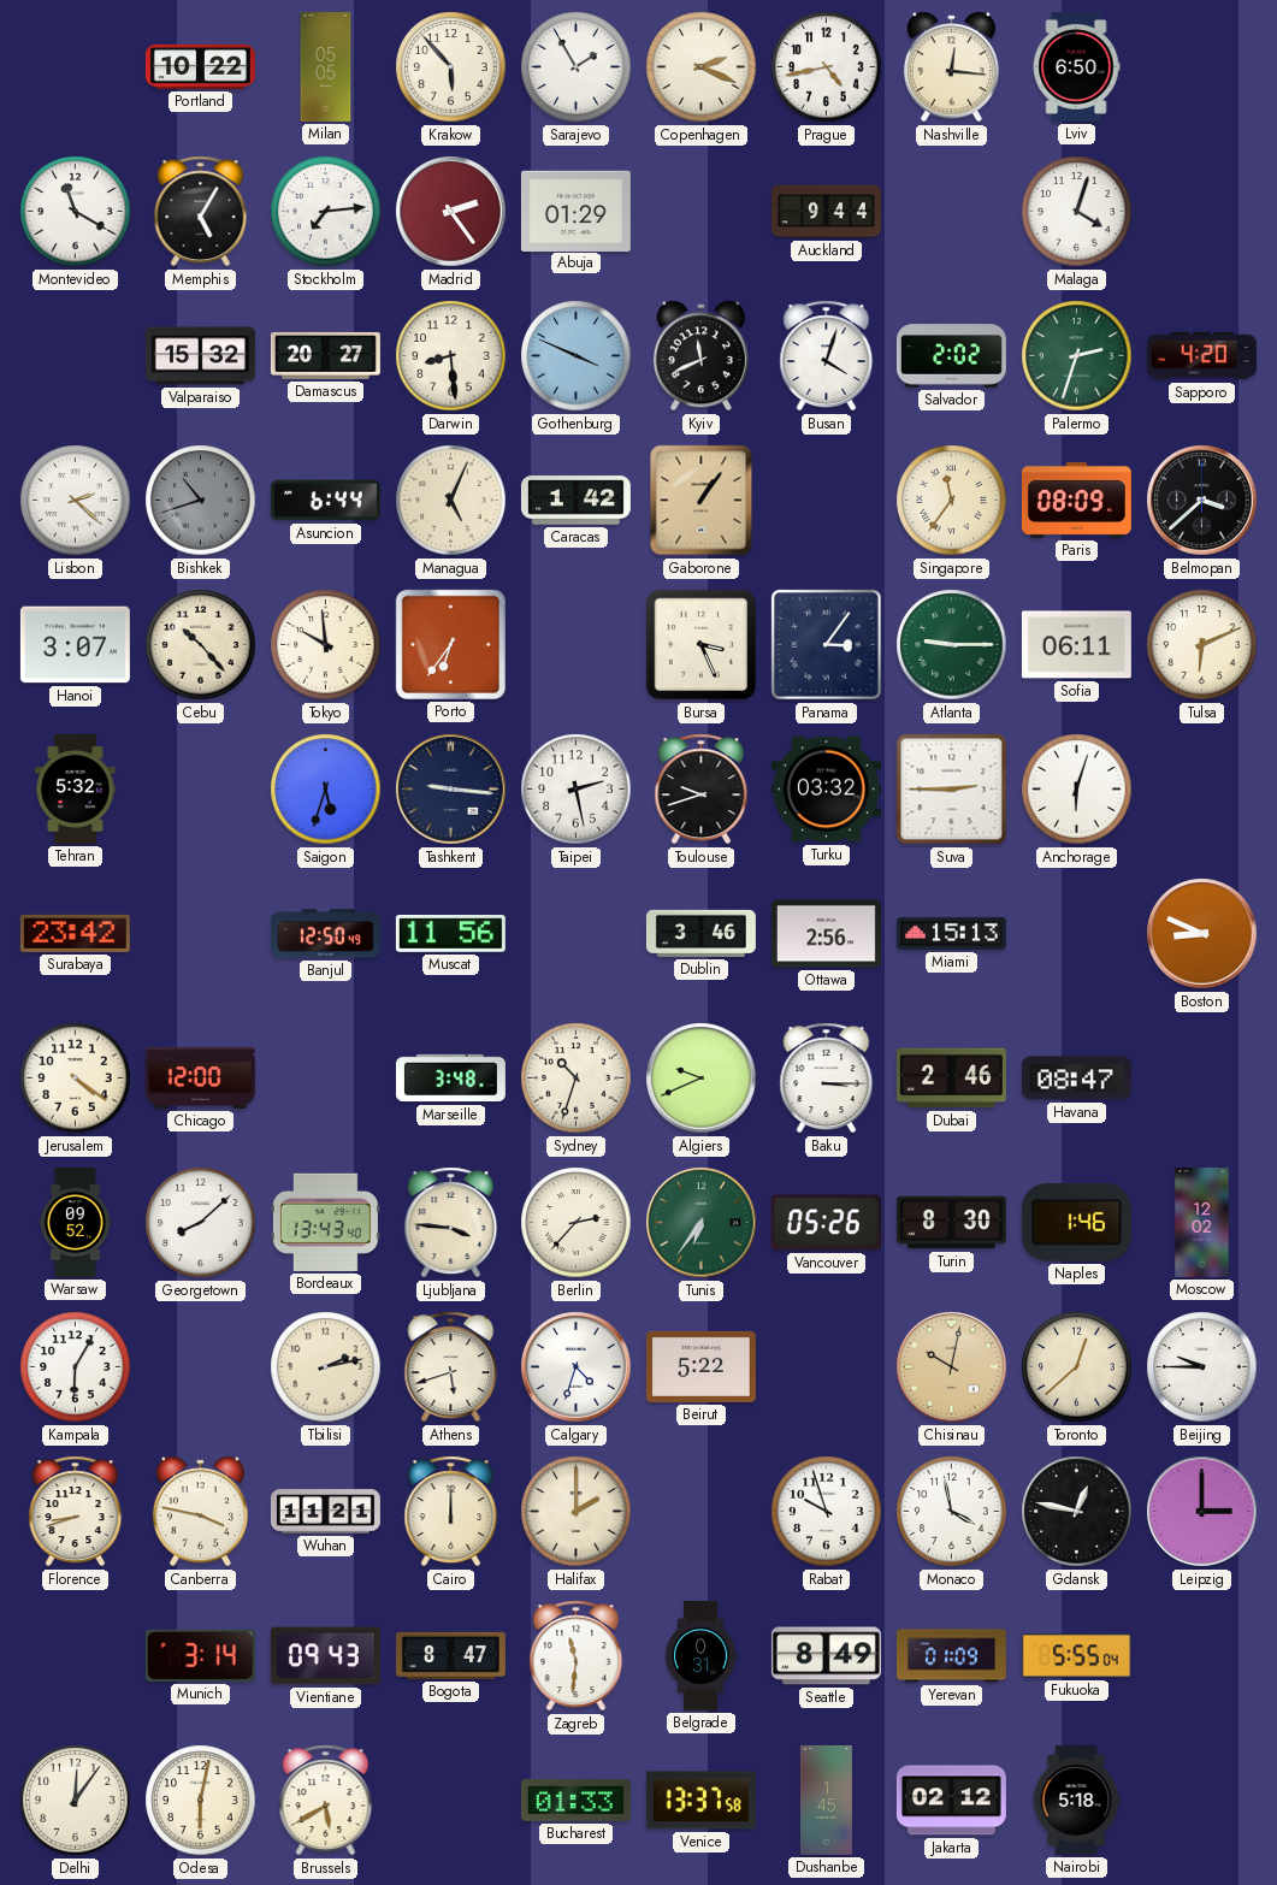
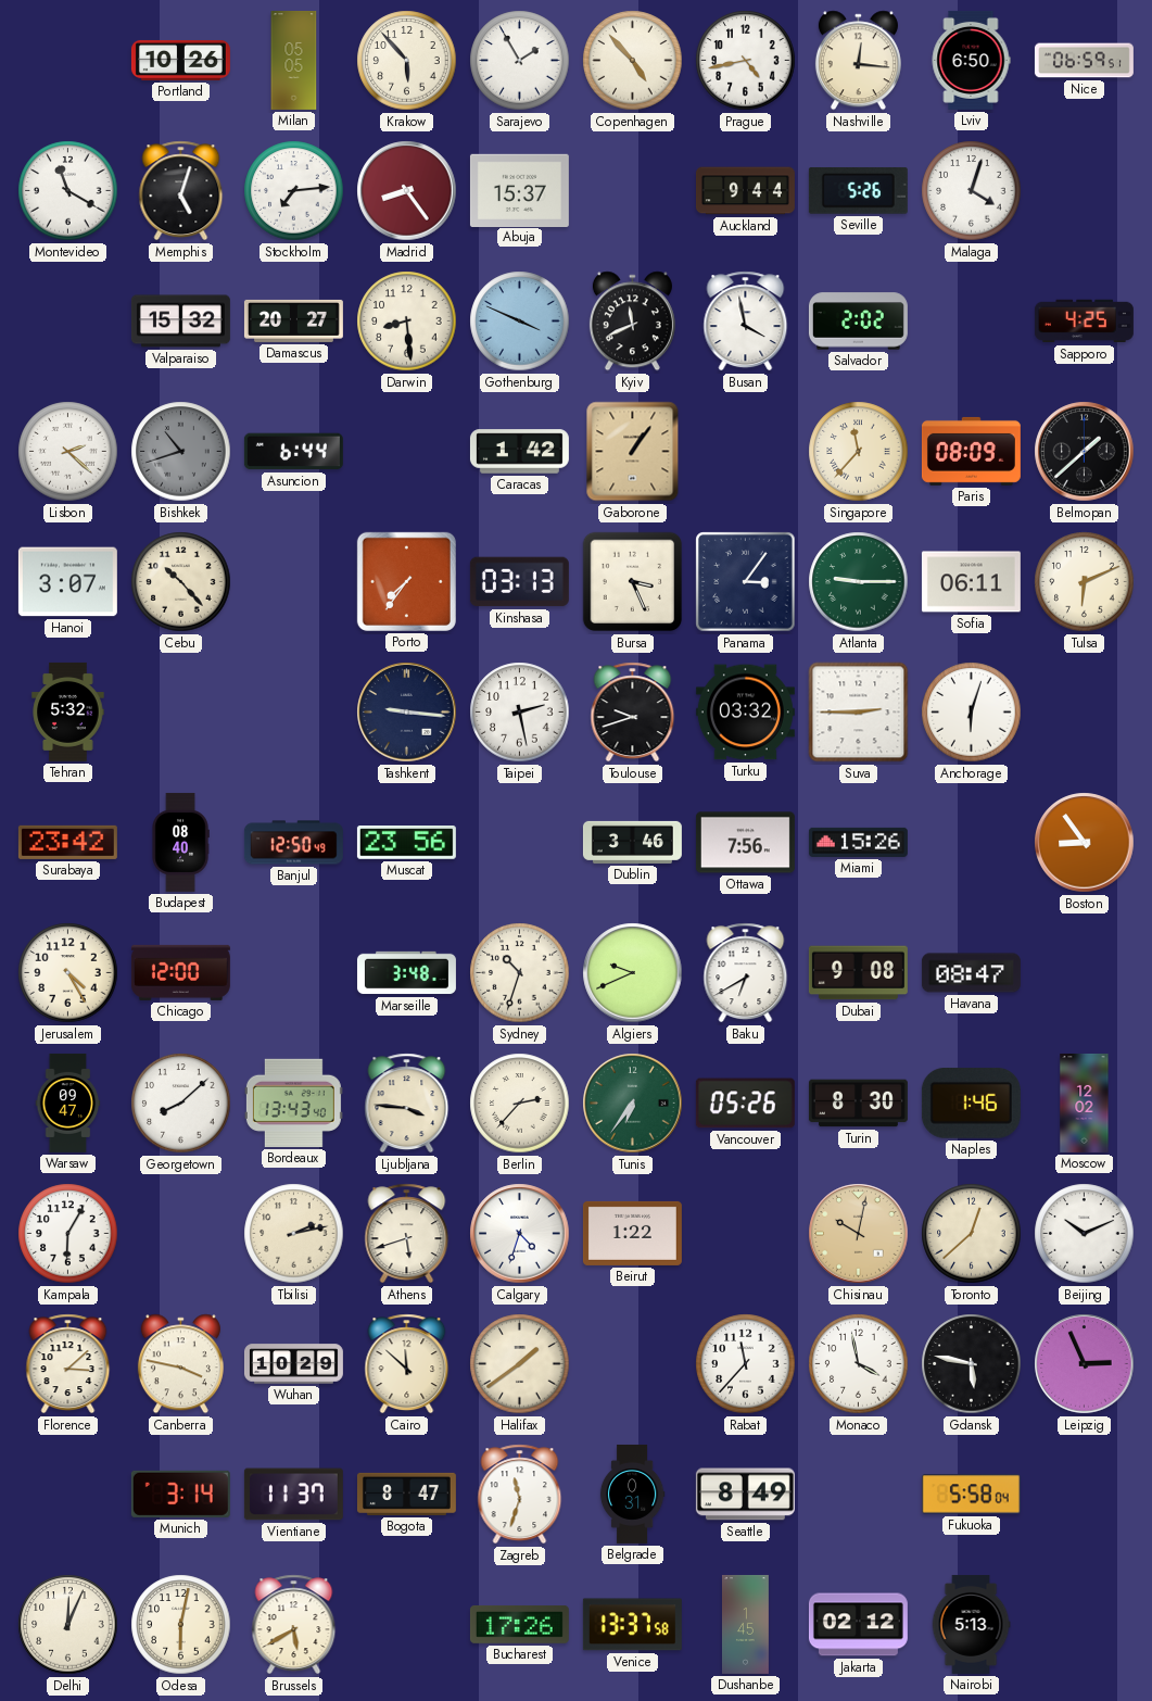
Portland: 10:22 -> 10:26 (180, 60)
Copenhagen: 2:19 -> 4:53 (633, 61)
Nice: none -> 06:59 (1084, 61)
Memphis: 5:05 -> 5:03 (181, 191)
Madrid: 2:24 -> 8:24 (407, 191)
Abuja: 01:29 -> 15:37 (519, 190)
Seville: none -> 5:26 (858, 190)
Busan: 4:03 -> 3:58 (746, 322)
Palermo: 2:33 -> none (1077, 356)
Sapporo: 4:20 -> 4:25 (1084, 322)
Managua: 5:04 -> none (451, 501)
Singapore: 11:36 -> 11:37 (859, 452)
Belmopan: 3:38 -> 1:38 (1085, 452)
Tokyo: 9:59 -> none (326, 645)
Porto: 6:36 -> 7:36 (406, 581)
Kinshasa: none -> 03:13 (519, 582)
Saigon: 5:33 -> none (326, 790)
Budapest: none -> 08:40 (180, 842)
Muscat: 11:56 -> 23:56 (406, 843)
Ottawa: 2:56 -> 7:56 (745, 843)
Miami: 15:13 -> 15:26 (858, 842)
Boston: 8:49 -> 8:54 (1085, 843)
Jerusalem: 4:21 -> 4:25 (68, 973)
Baku: 3:15 -> 6:40 (746, 973)
Dubai: 2:46 -> 9:08 (858, 973)
Warsaw: 09:52 -> 09:47 (68, 1102)
Beirut: 5:22 -> 1:22 (632, 1233)
Beijing: 9:45 -> 10:11 (1085, 1234)
Florence: 8:42 -> 3:08 (68, 1364)
Wuhan: 11:21 -> 10:29 (293, 1364)
Cairo: 12:00 -> 11:52 (407, 1364)
Halifax: 2:00 -> 1:39 (520, 1364)
Rabat: 9:57 -> 11:37 (746, 1364)
Gdansk: 12:47 -> 5:47 (972, 1364)
Leipzig: 3:00 -> 2:56 (1085, 1364)
Vientiane: 09:43 -> 11:37 (293, 1495)
Zagreb: 11:31 -> 11:33 (520, 1495)
Yerevan: 01:09 -> none (951, 1656)
Fukuoka: 5:55 -> 5:58 (971, 1495)
Delhi: 12:06 -> 12:04 (68, 1625)
Bucharest: 01:33 -> 17:26 (519, 1625)
Nairobi: 5:18 -> 5:13 (971, 1624)
